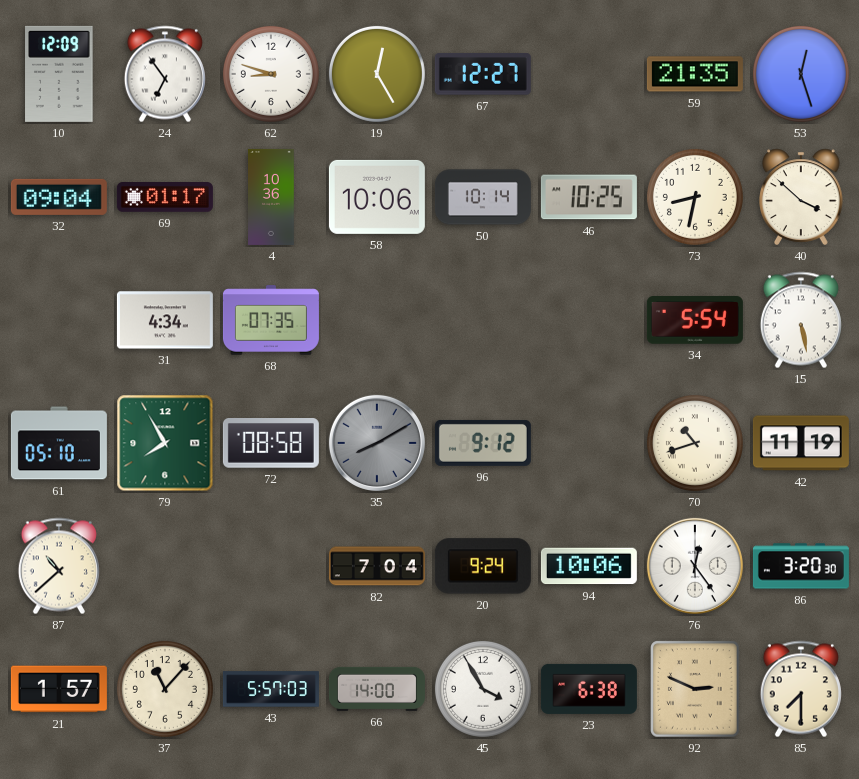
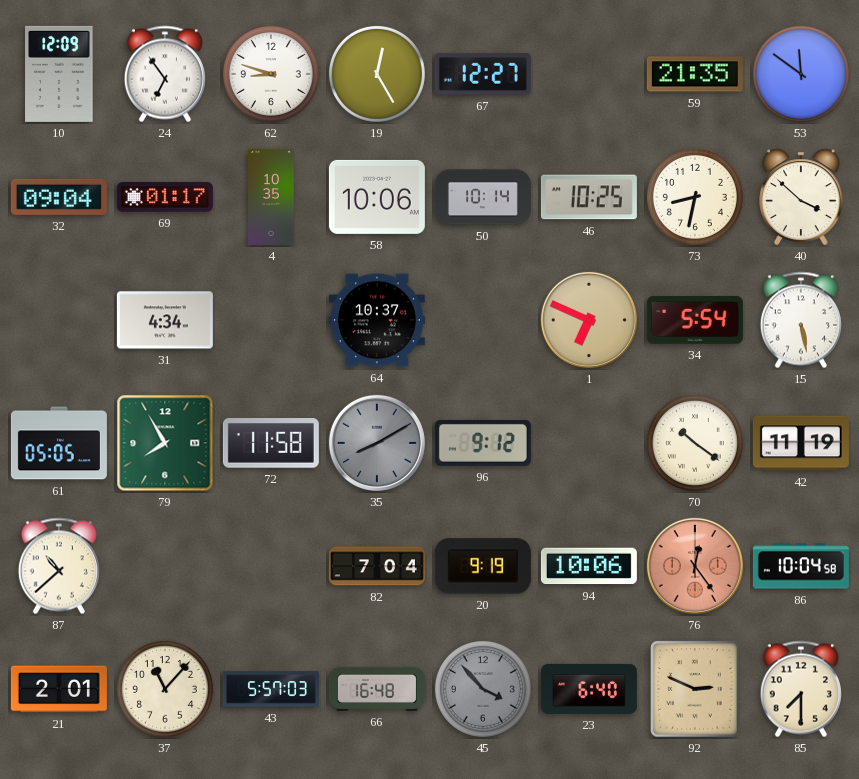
53: 12:27 -> 11:51 (801, 74)
4: 10:36 -> 10:35 (271, 197)
68: 07:35 -> none (271, 320)
64: none -> 10:37 (377, 320)
1: none -> 6:49 (589, 320)
61: 05:10 -> 05:05 (59, 443)
72: 08:58 -> 11:58 (271, 444)
70: 10:42 -> 10:21 (695, 443)
20: 9:24 -> 9:19 (483, 566)
76 dial: white -> salmon (695, 566)
86: 3:20 -> 10:04 (801, 566)
21: 1:57 -> 2:01 (59, 689)
66: 14:00 -> 16:48 (377, 689)
45: 3:55 -> 3:53 (483, 689)
45 dial: white -> grey (483, 689)
23: 6:38 -> 6:40 (589, 689)
